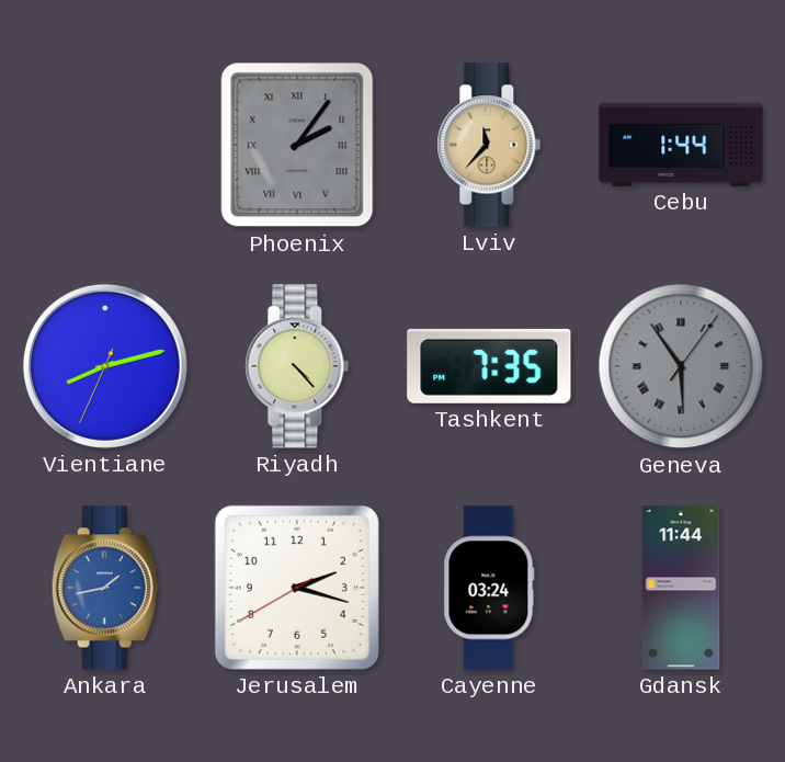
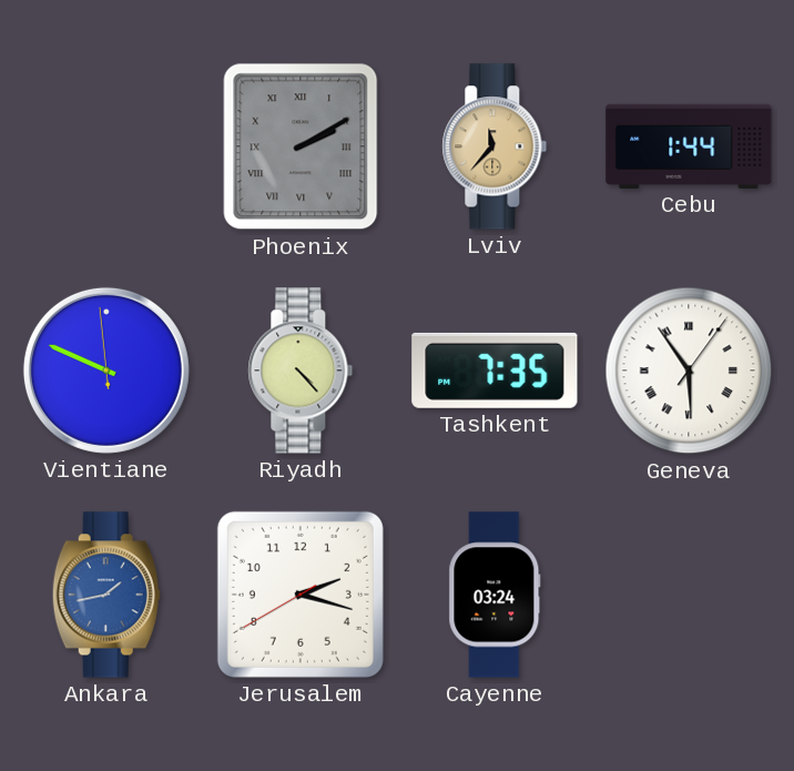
Phoenix: 2:06 -> 2:10 (301, 146)
Vientiane: 8:12 -> 9:48 (106, 371)
Geneva dial: grey -> white (689, 371)
Gdansk: 11:44 -> none (681, 588)
